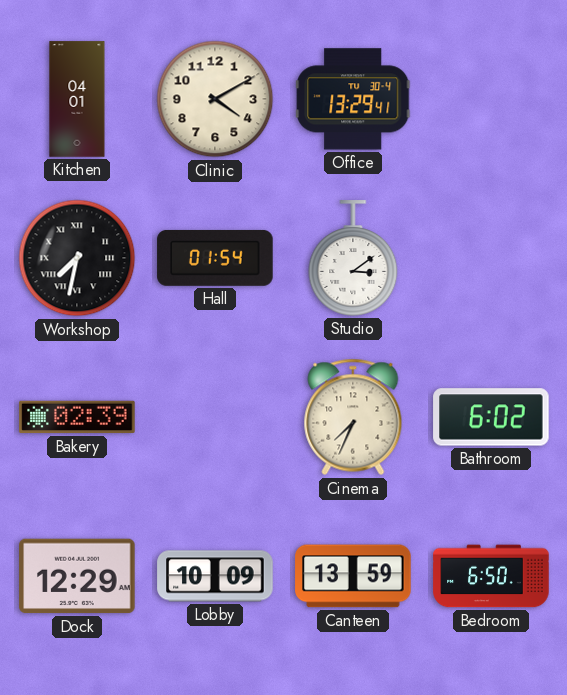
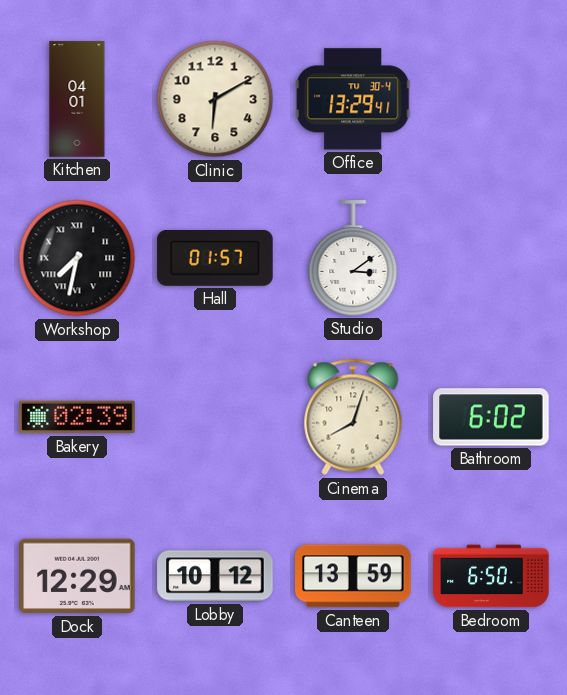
Clinic: 4:10 -> 6:10 (215, 99)
Hall: 01:54 -> 01:57 (215, 258)
Cinema: 7:34 -> 8:03 (353, 417)
Lobby: 10:09 -> 10:12 (215, 576)
